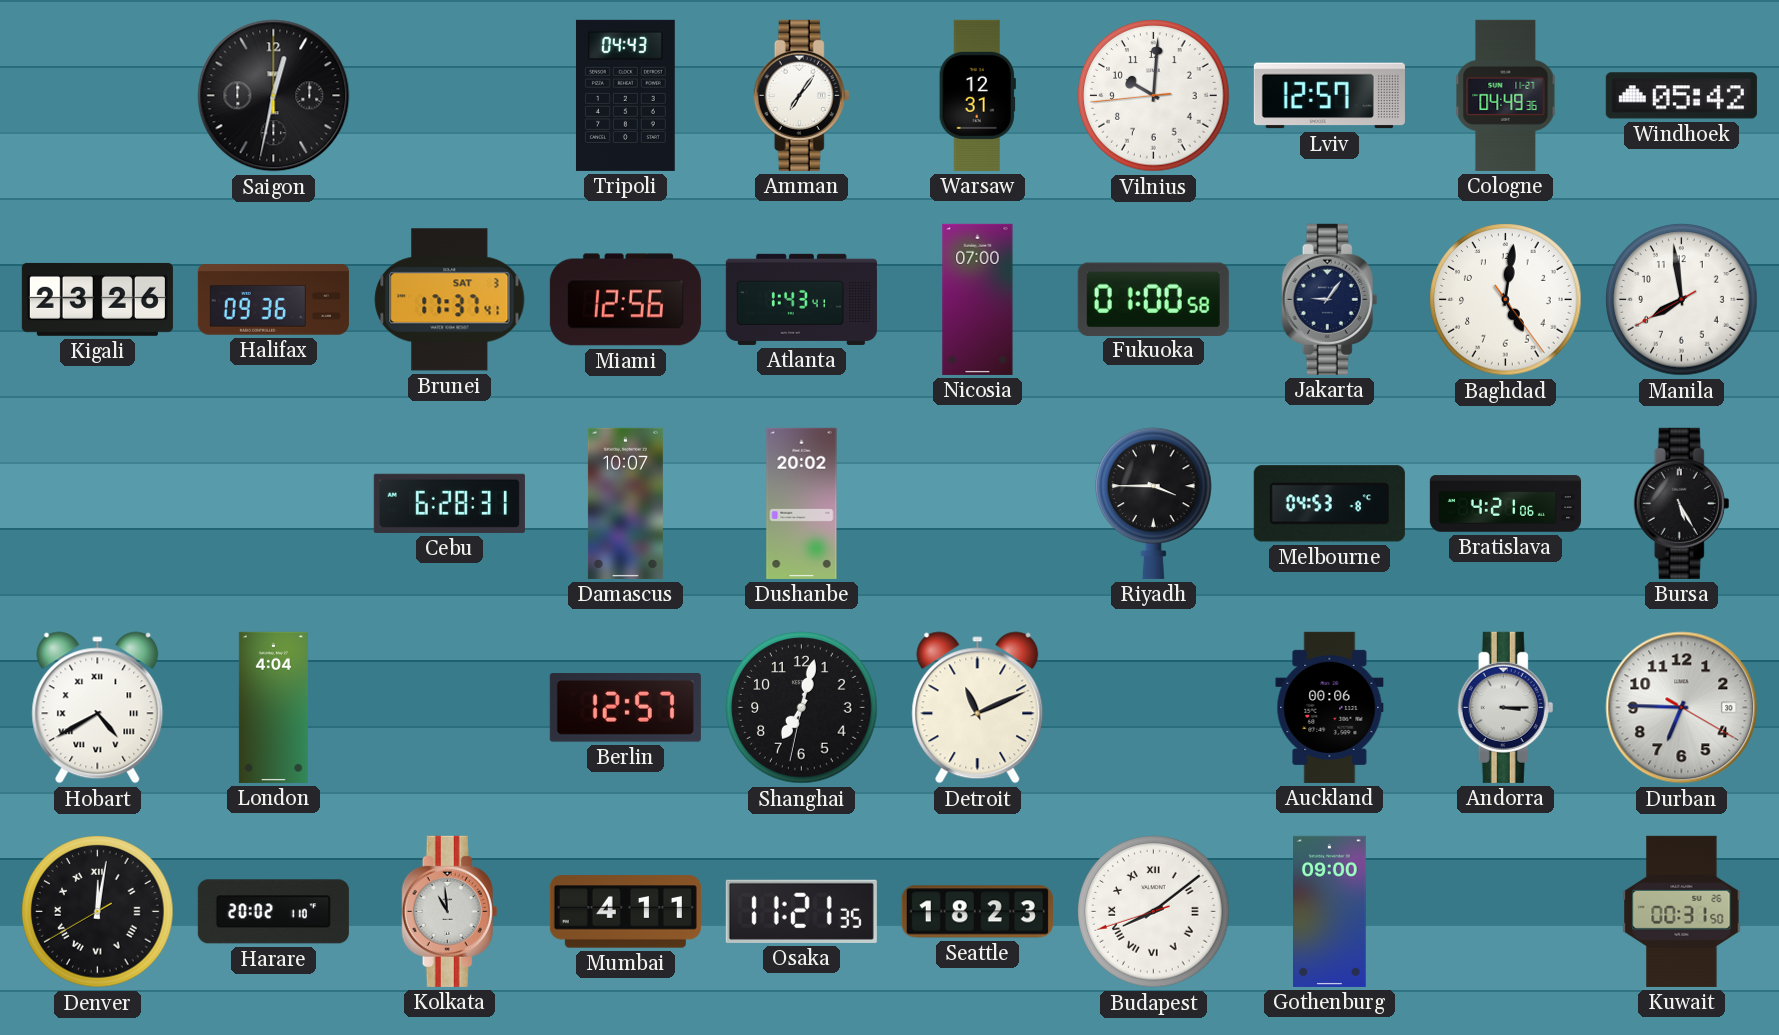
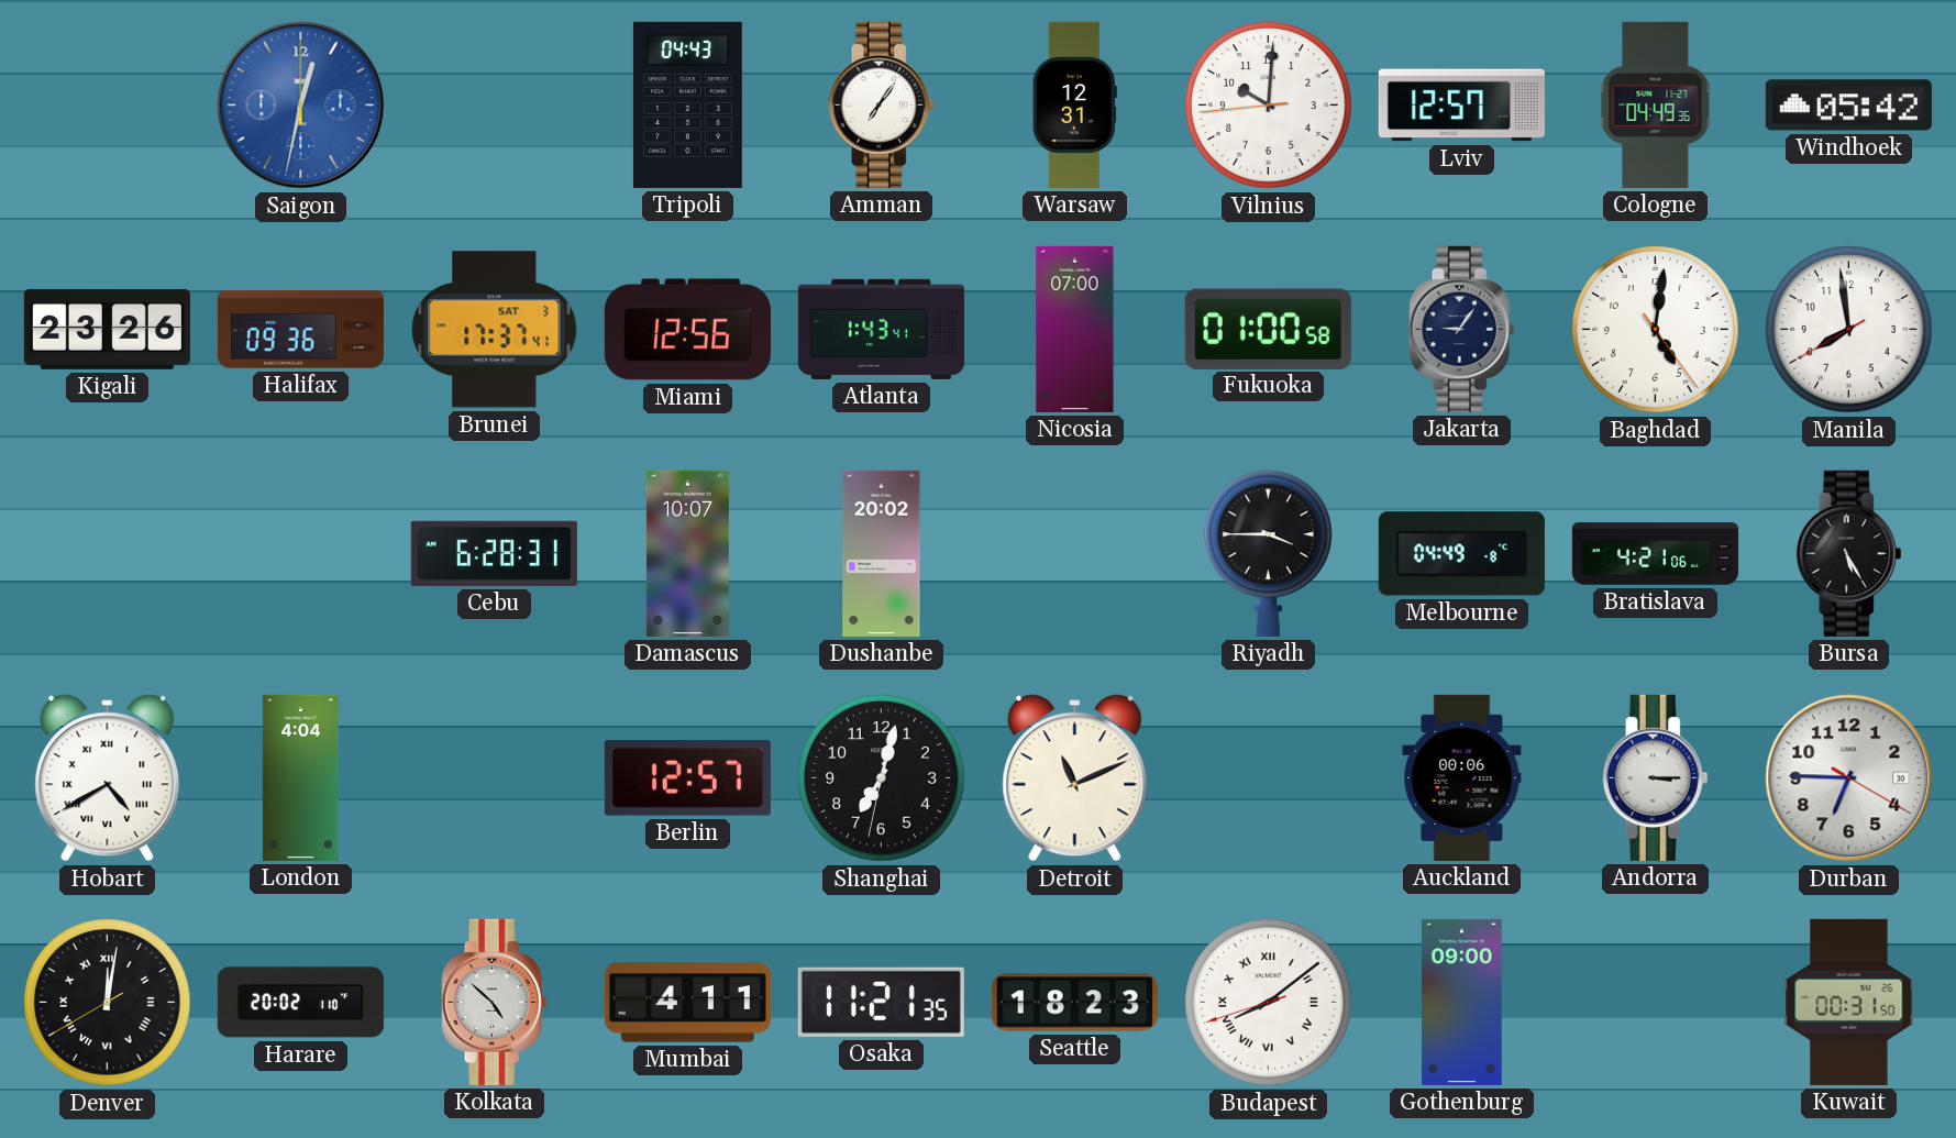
Saigon dial: black -> blue (301, 106)
Melbourne: 04:53 -> 04:49 (1461, 554)
Kolkata: 10:59 -> 4:52 (495, 1002)
